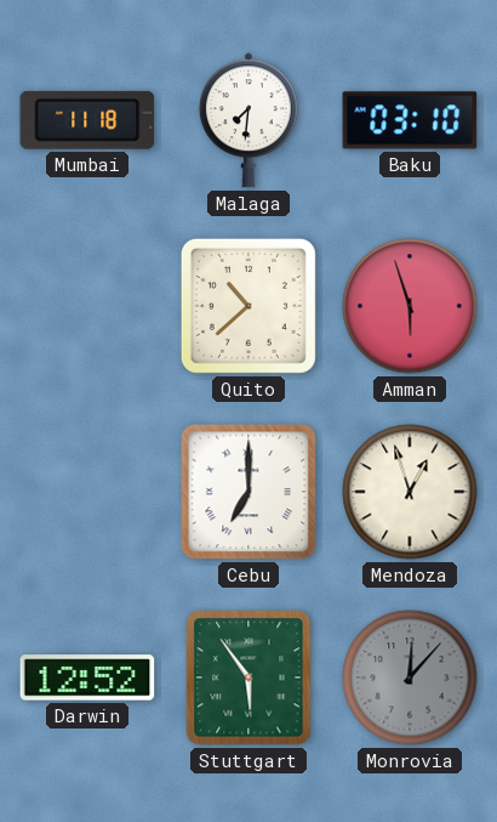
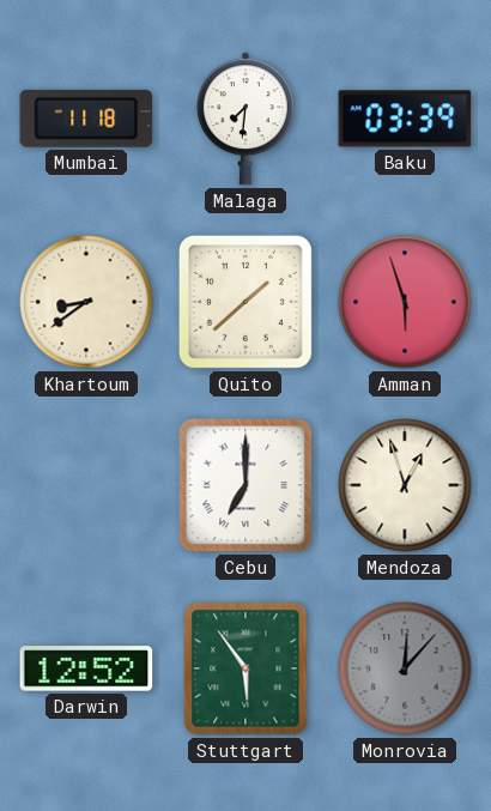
Baku: 03:10 -> 03:39 (405, 119)
Khartoum: none -> 8:39 (86, 302)
Quito: 10:38 -> 1:38 (245, 302)
